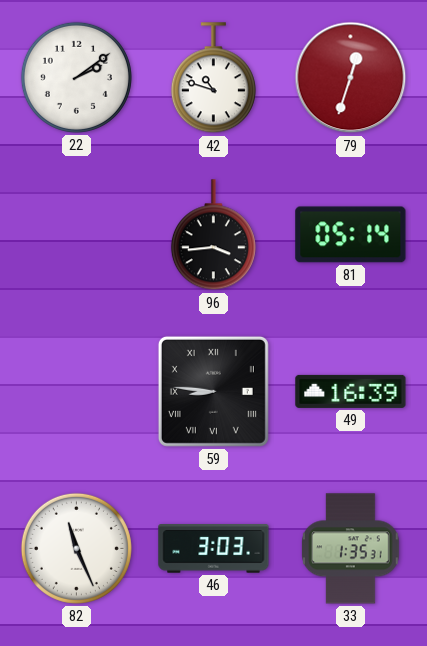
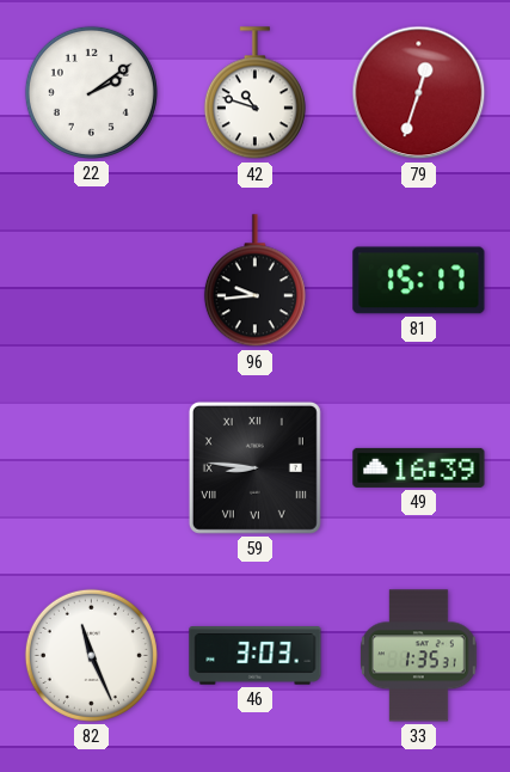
96: 3:44 -> 9:44 (254, 281)
81: 05:14 -> 15:17 (419, 281)
